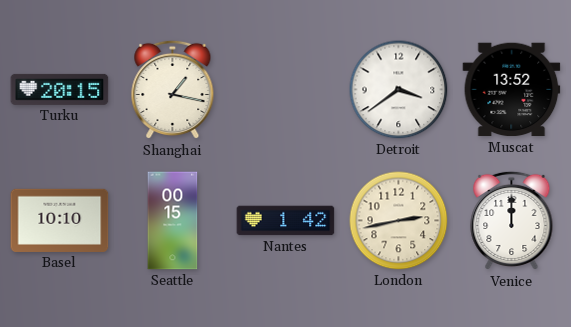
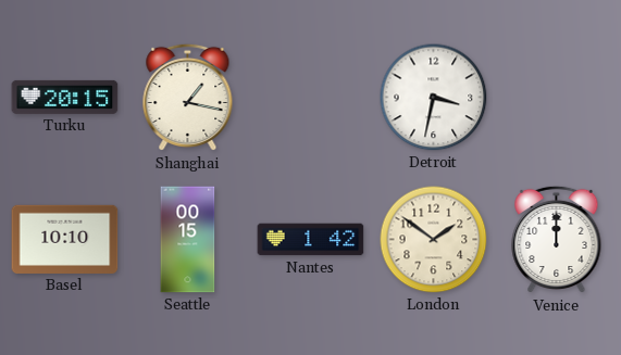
Detroit: 3:39 -> 3:32 (434, 98)
Muscat: 13:52 -> none (512, 90)
London: 2:43 -> 1:51 (434, 240)
